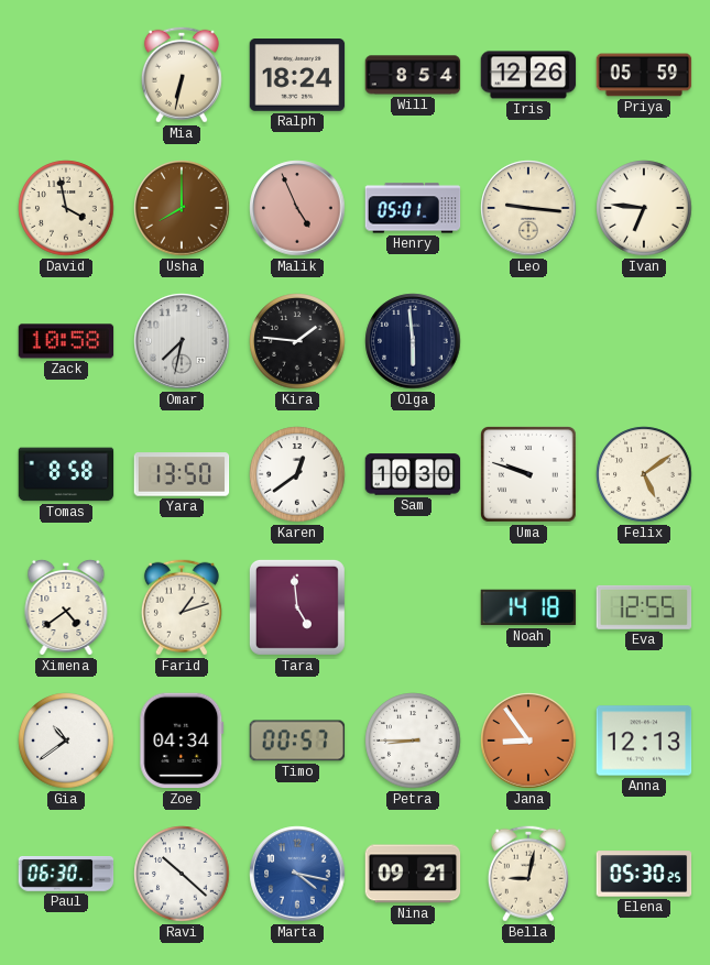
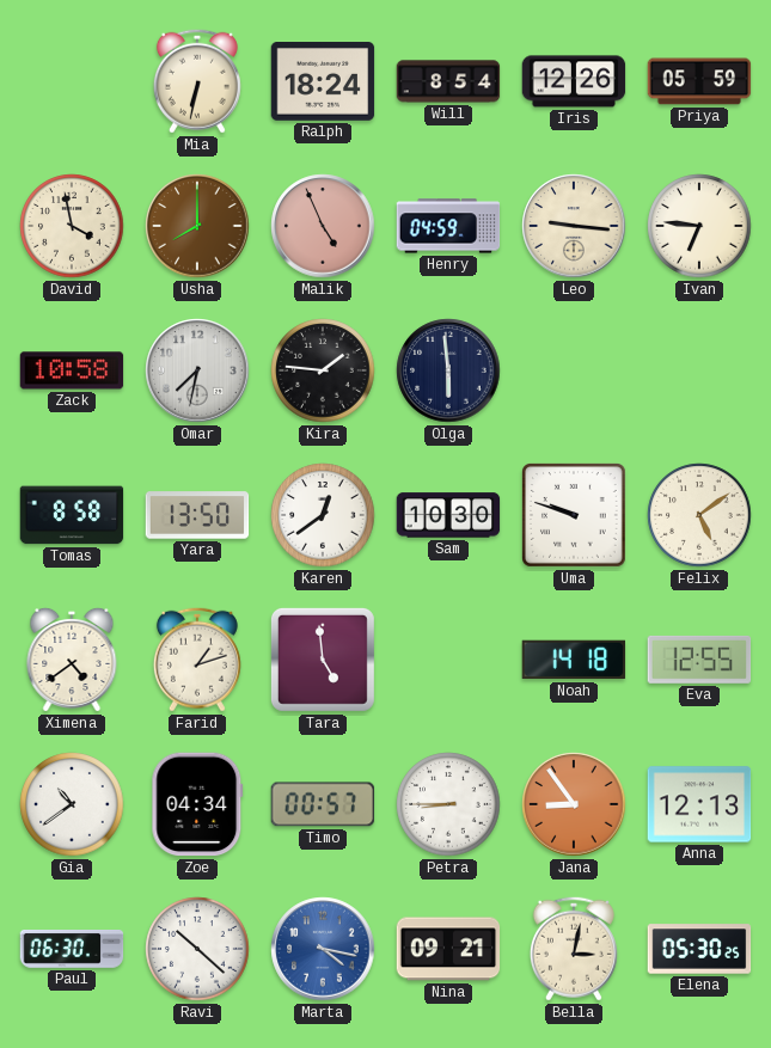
Henry: 05:01 -> 04:59 (448, 226)
Bella: 9:02 -> 3:02 (574, 949)
